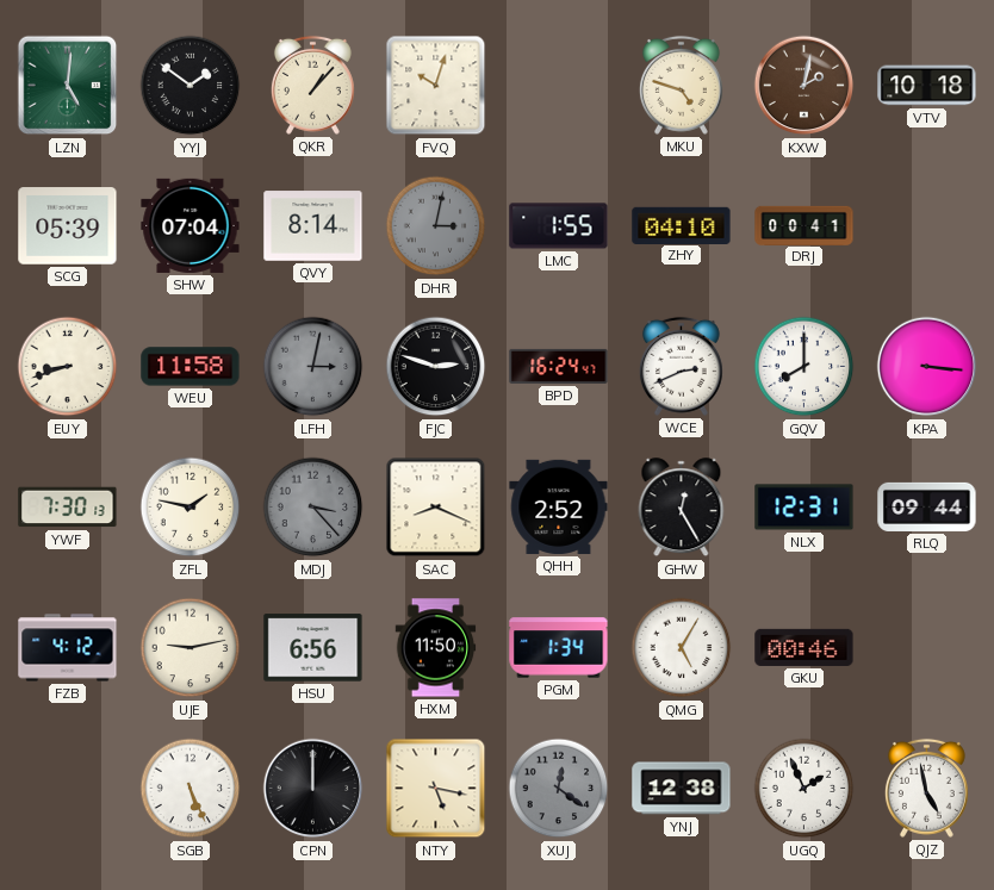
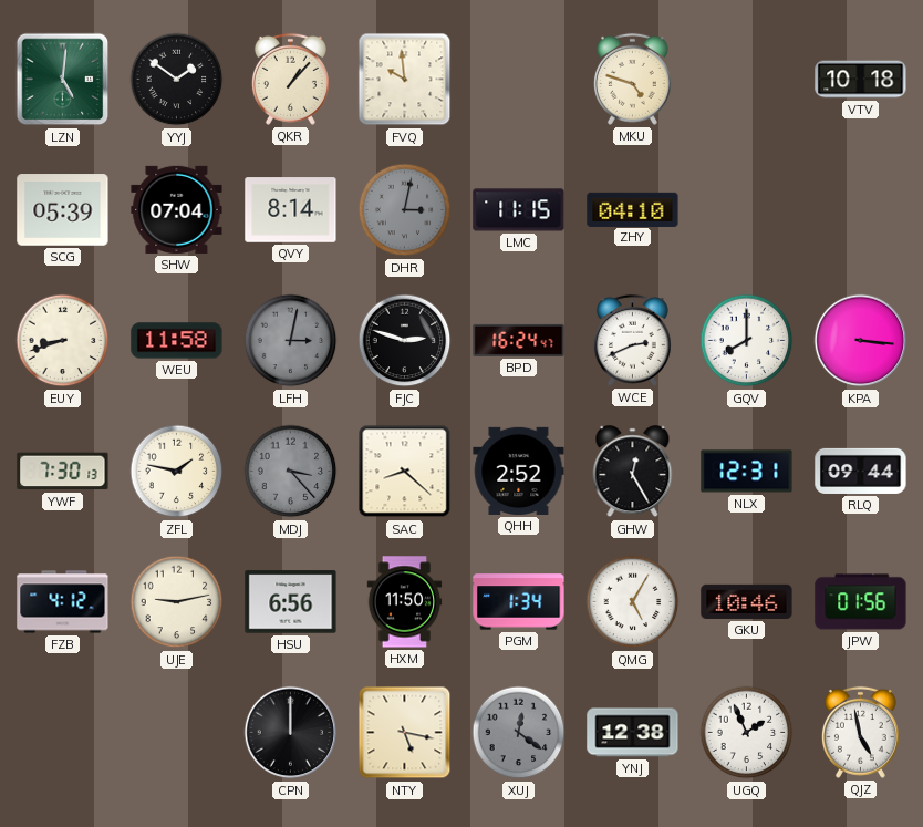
FVQ: 10:03 -> 9:59 (405, 80)
KXW: 2:02 -> none (804, 86)
LMC: 1:55 -> 11:15 (519, 210)
DRJ: 00:41 -> none (804, 225)
SAC: 8:19 -> 8:22 (405, 472)
GKU: 00:46 -> 10:46 (747, 601)
JPW: none -> 01:56 (861, 602)
SGB: 5:26 -> none (191, 789)
